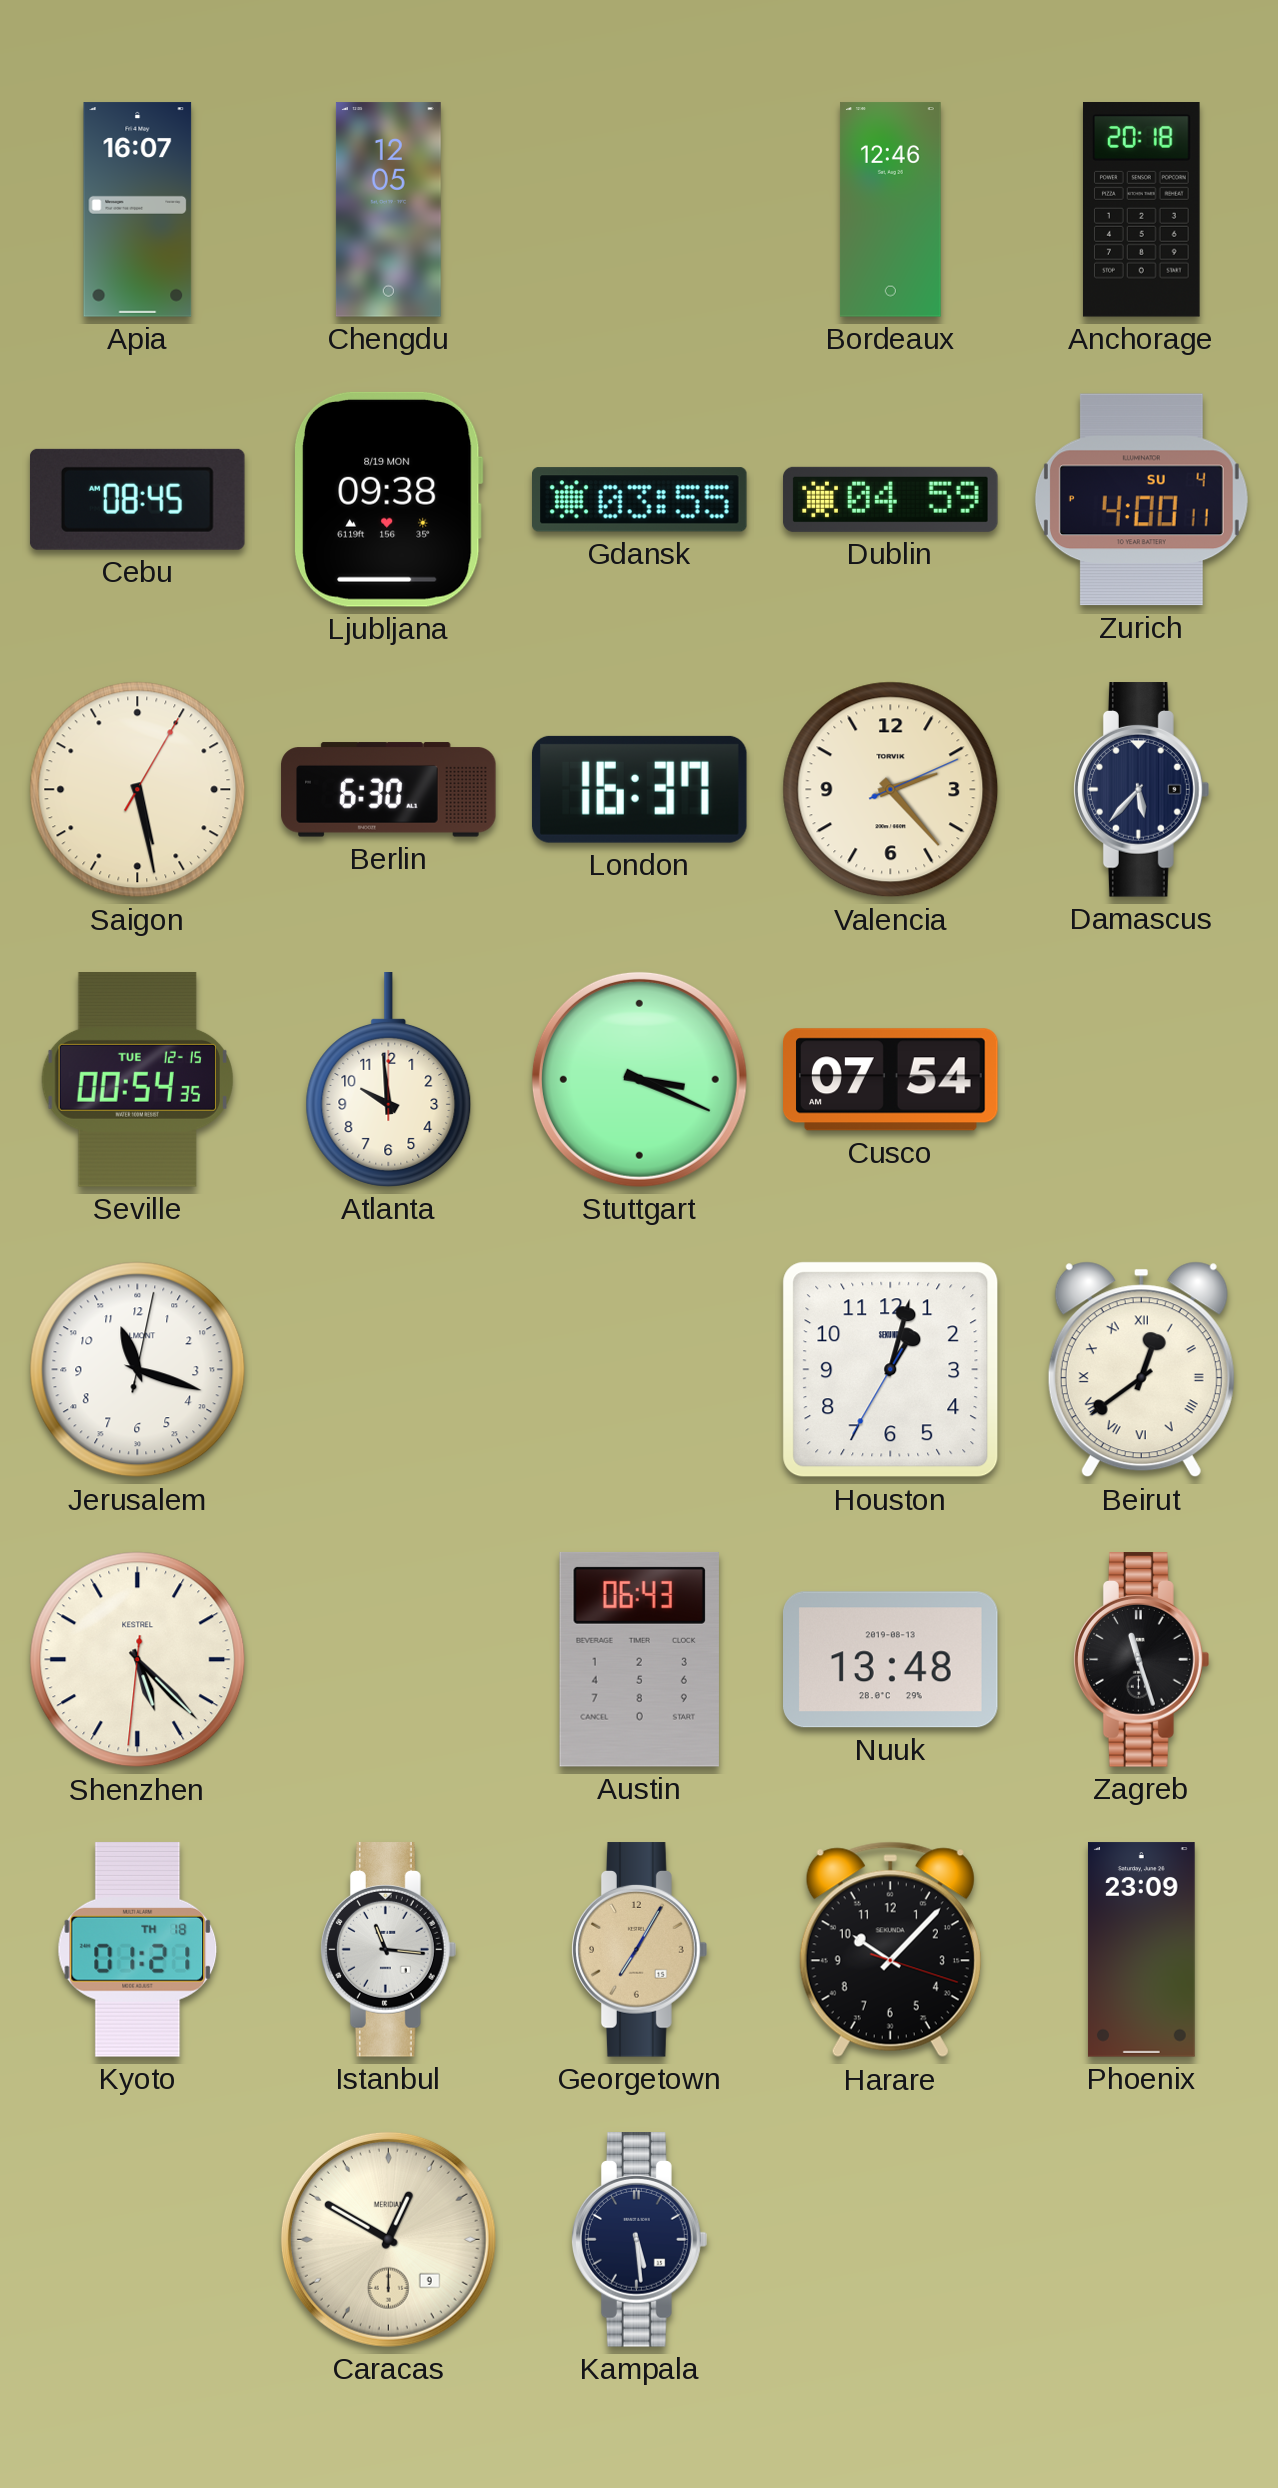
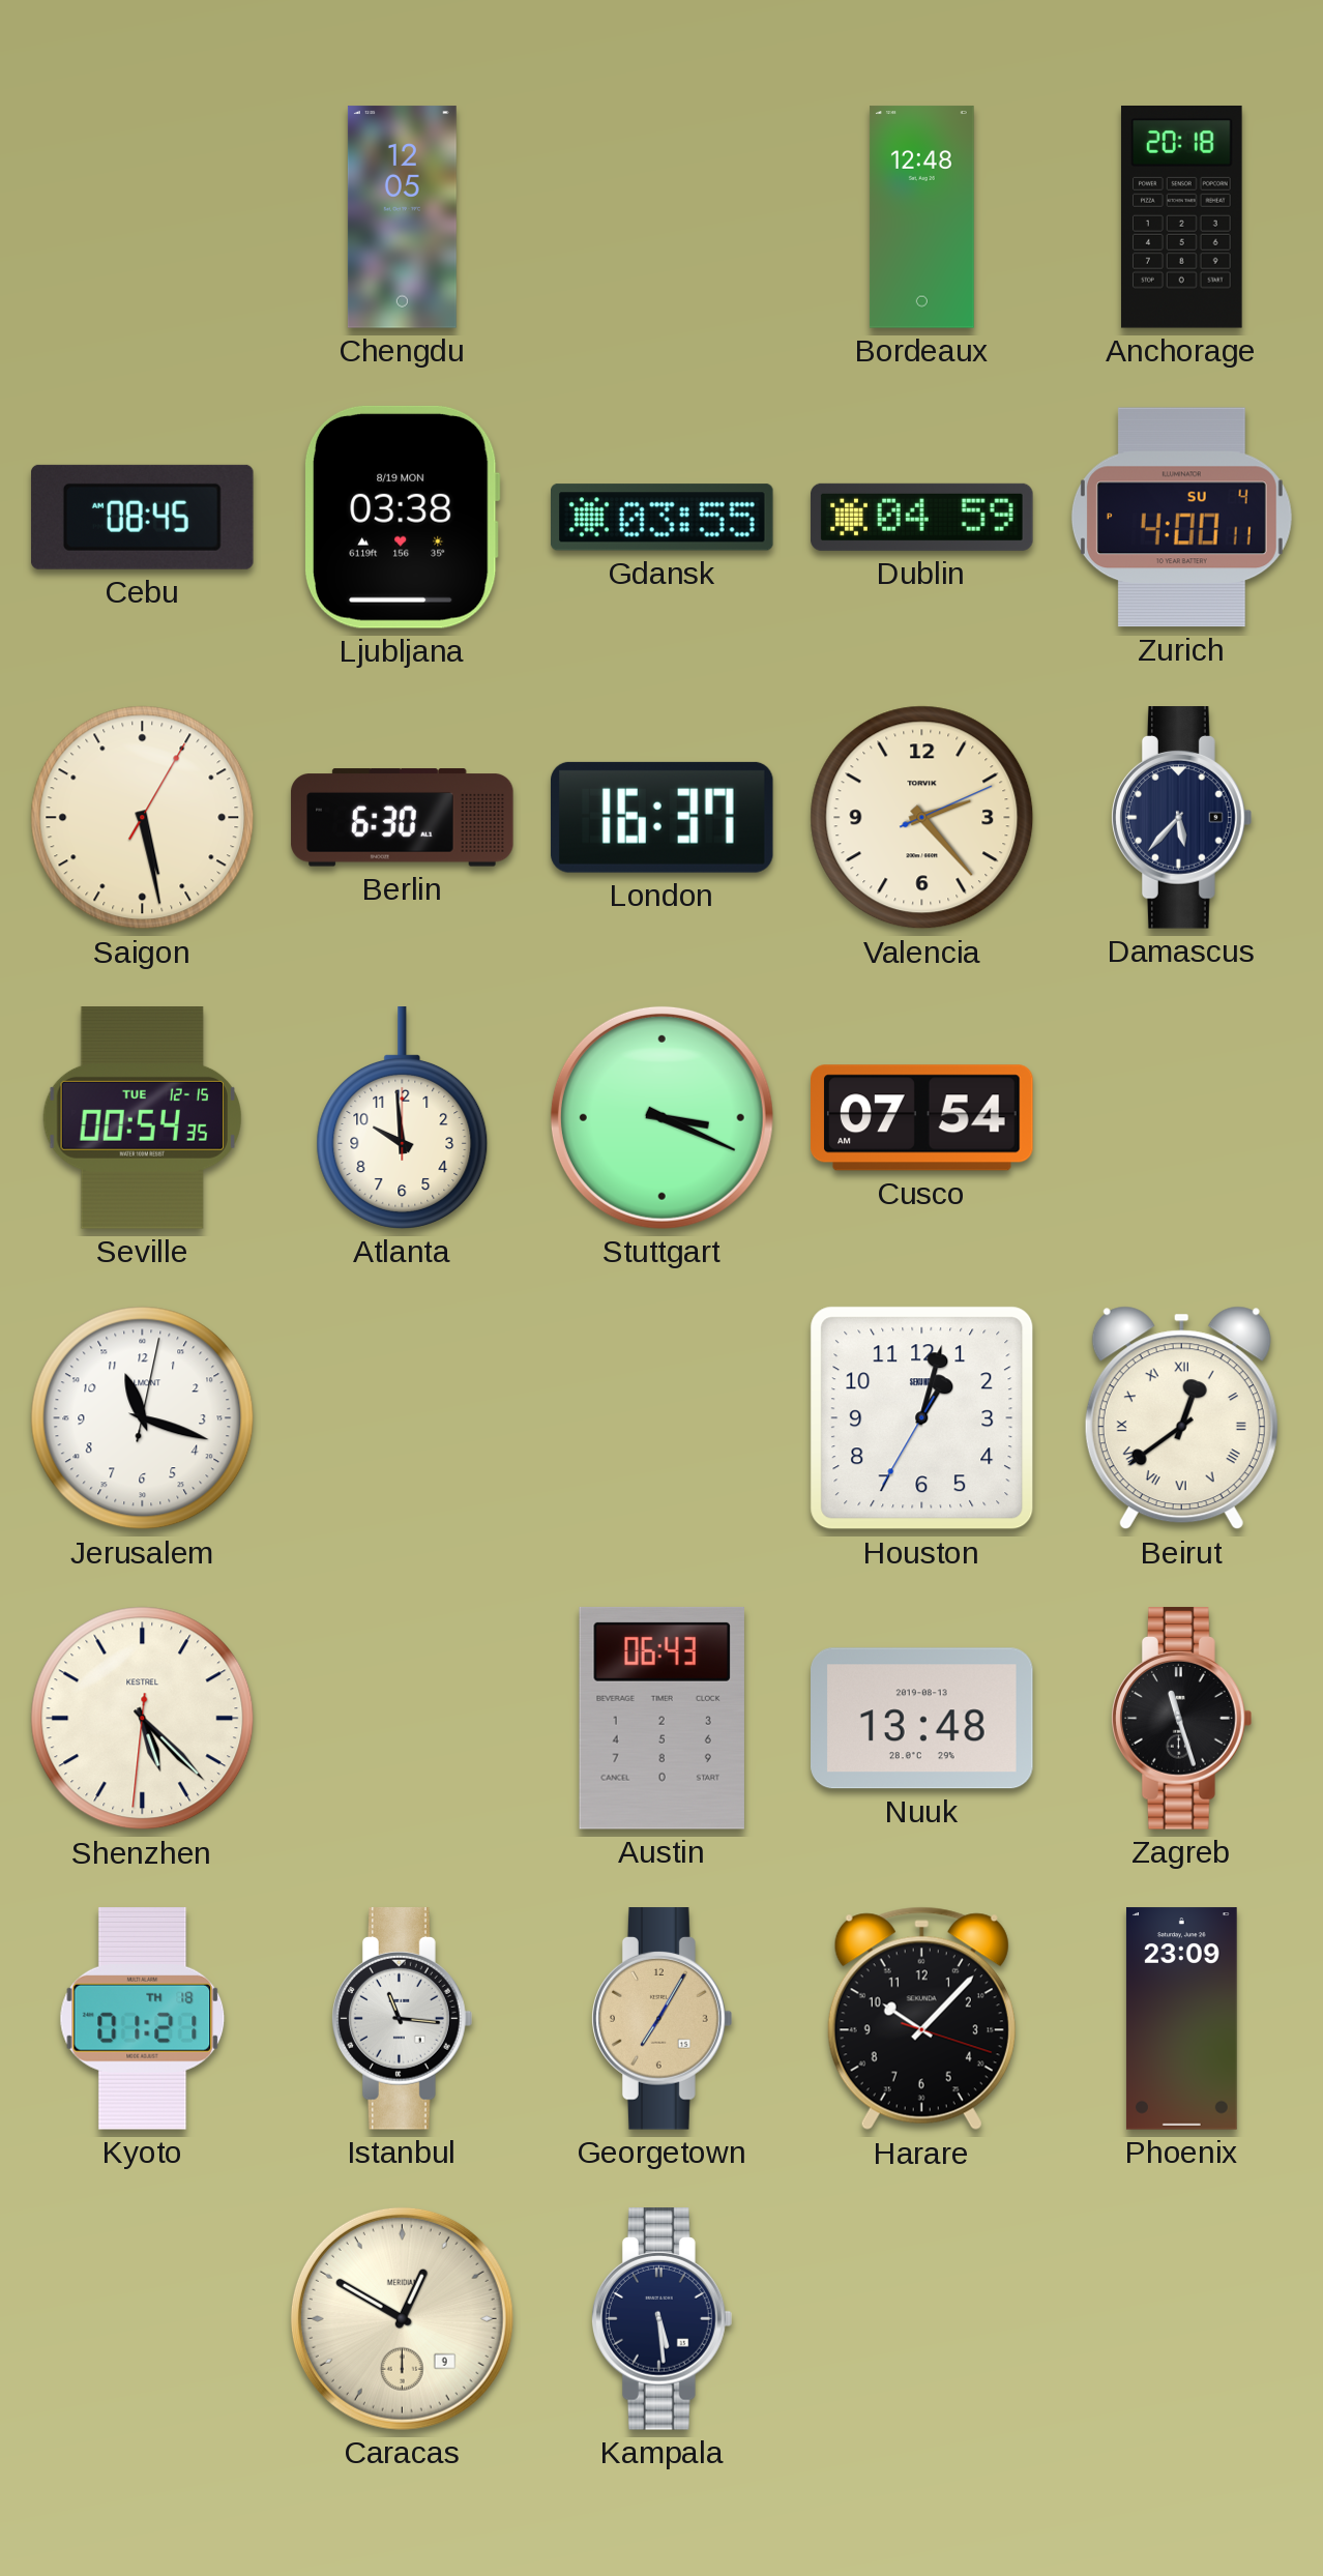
Apia: 16:07 -> none (138, 210)
Bordeaux: 12:46 -> 12:48 (921, 217)
Ljubljana: 09:38 -> 03:38 (402, 517)
